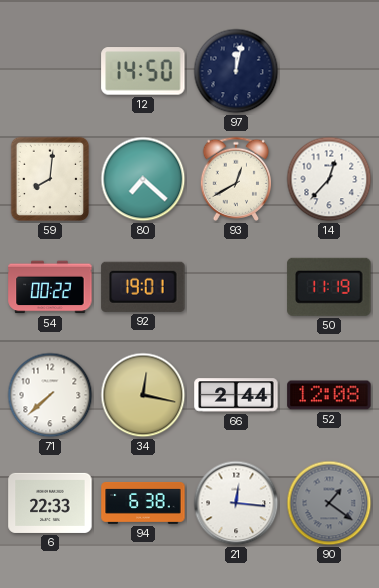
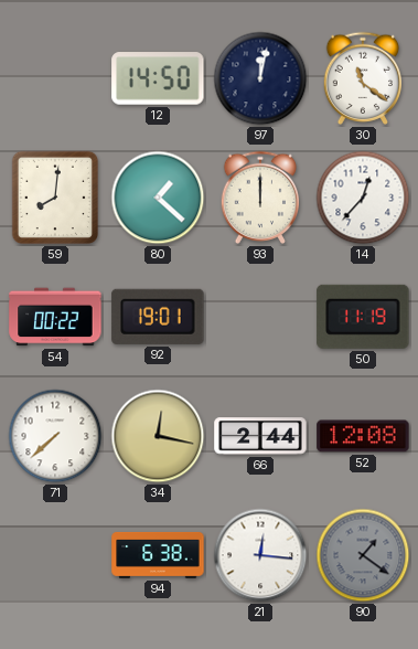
30: none -> 11:21 (363, 78)
80: 7:22 -> 1:22 (158, 198)
93: 12:40 -> 12:00 (260, 198)
6: 22:33 -> none (50, 503)
